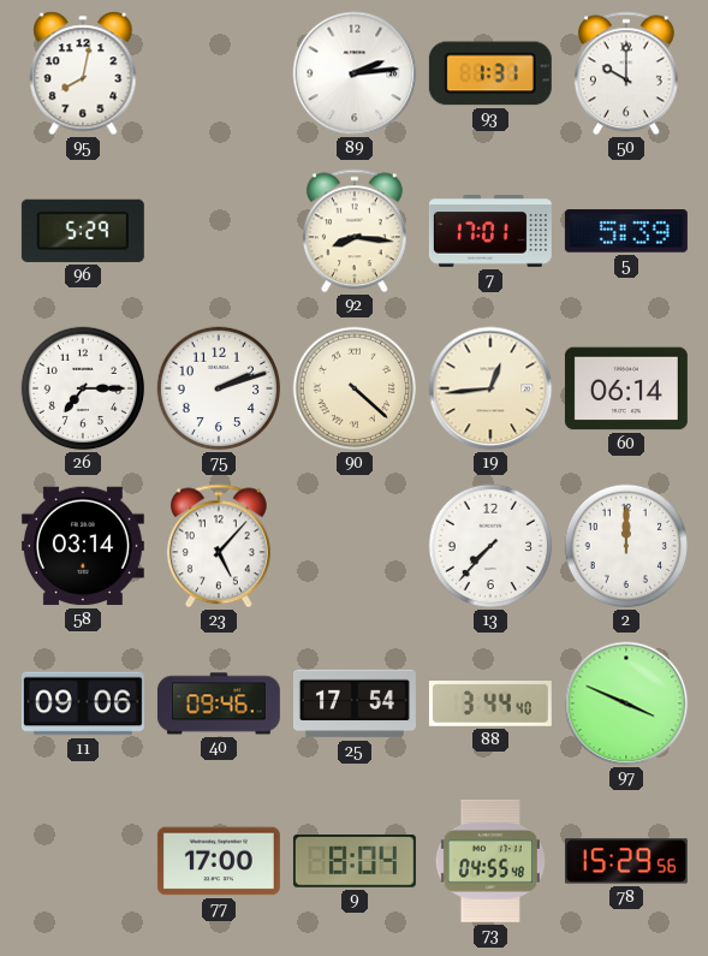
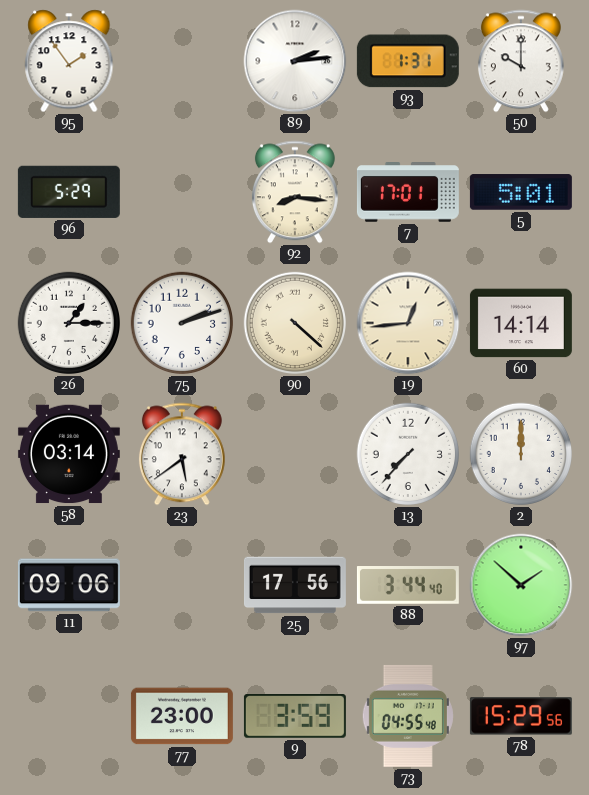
95: 8:02 -> 1:54 (69, 61)
5: 5:39 -> 5:01 (521, 192)
26: 7:15 -> 1:15 (69, 323)
60: 06:14 -> 14:14 (521, 323)
23: 5:07 -> 5:39 (182, 454)
40: 09:46 -> none (219, 703)
25: 17:54 -> 17:56 (295, 585)
97: 3:49 -> 1:52 (521, 585)
77: 17:00 -> 23:00 (182, 716)
9: 8:04 -> 3:59 (295, 717)
